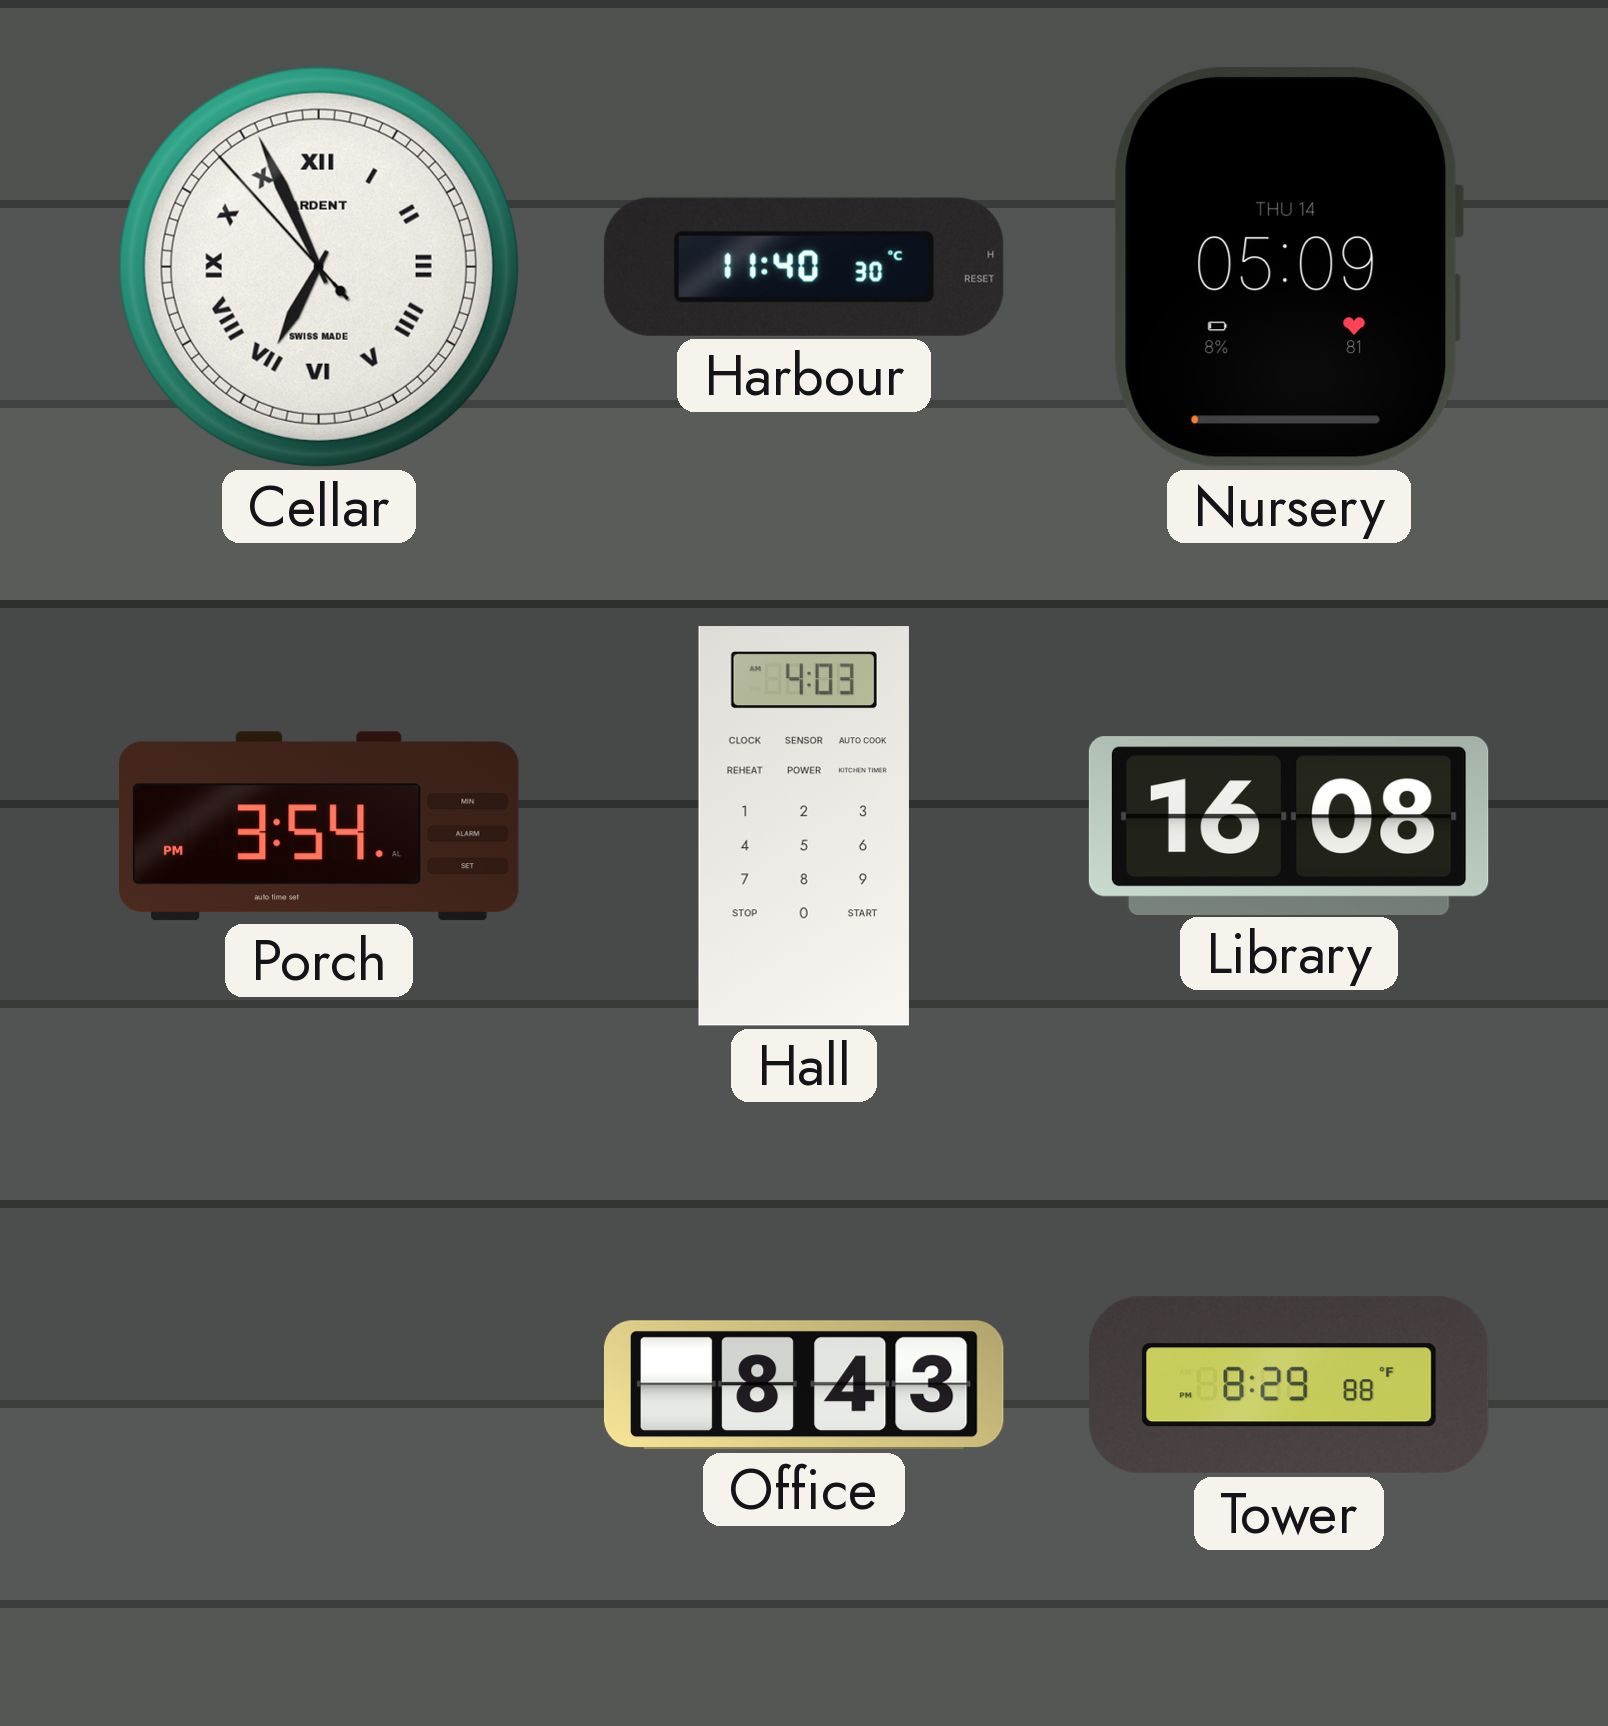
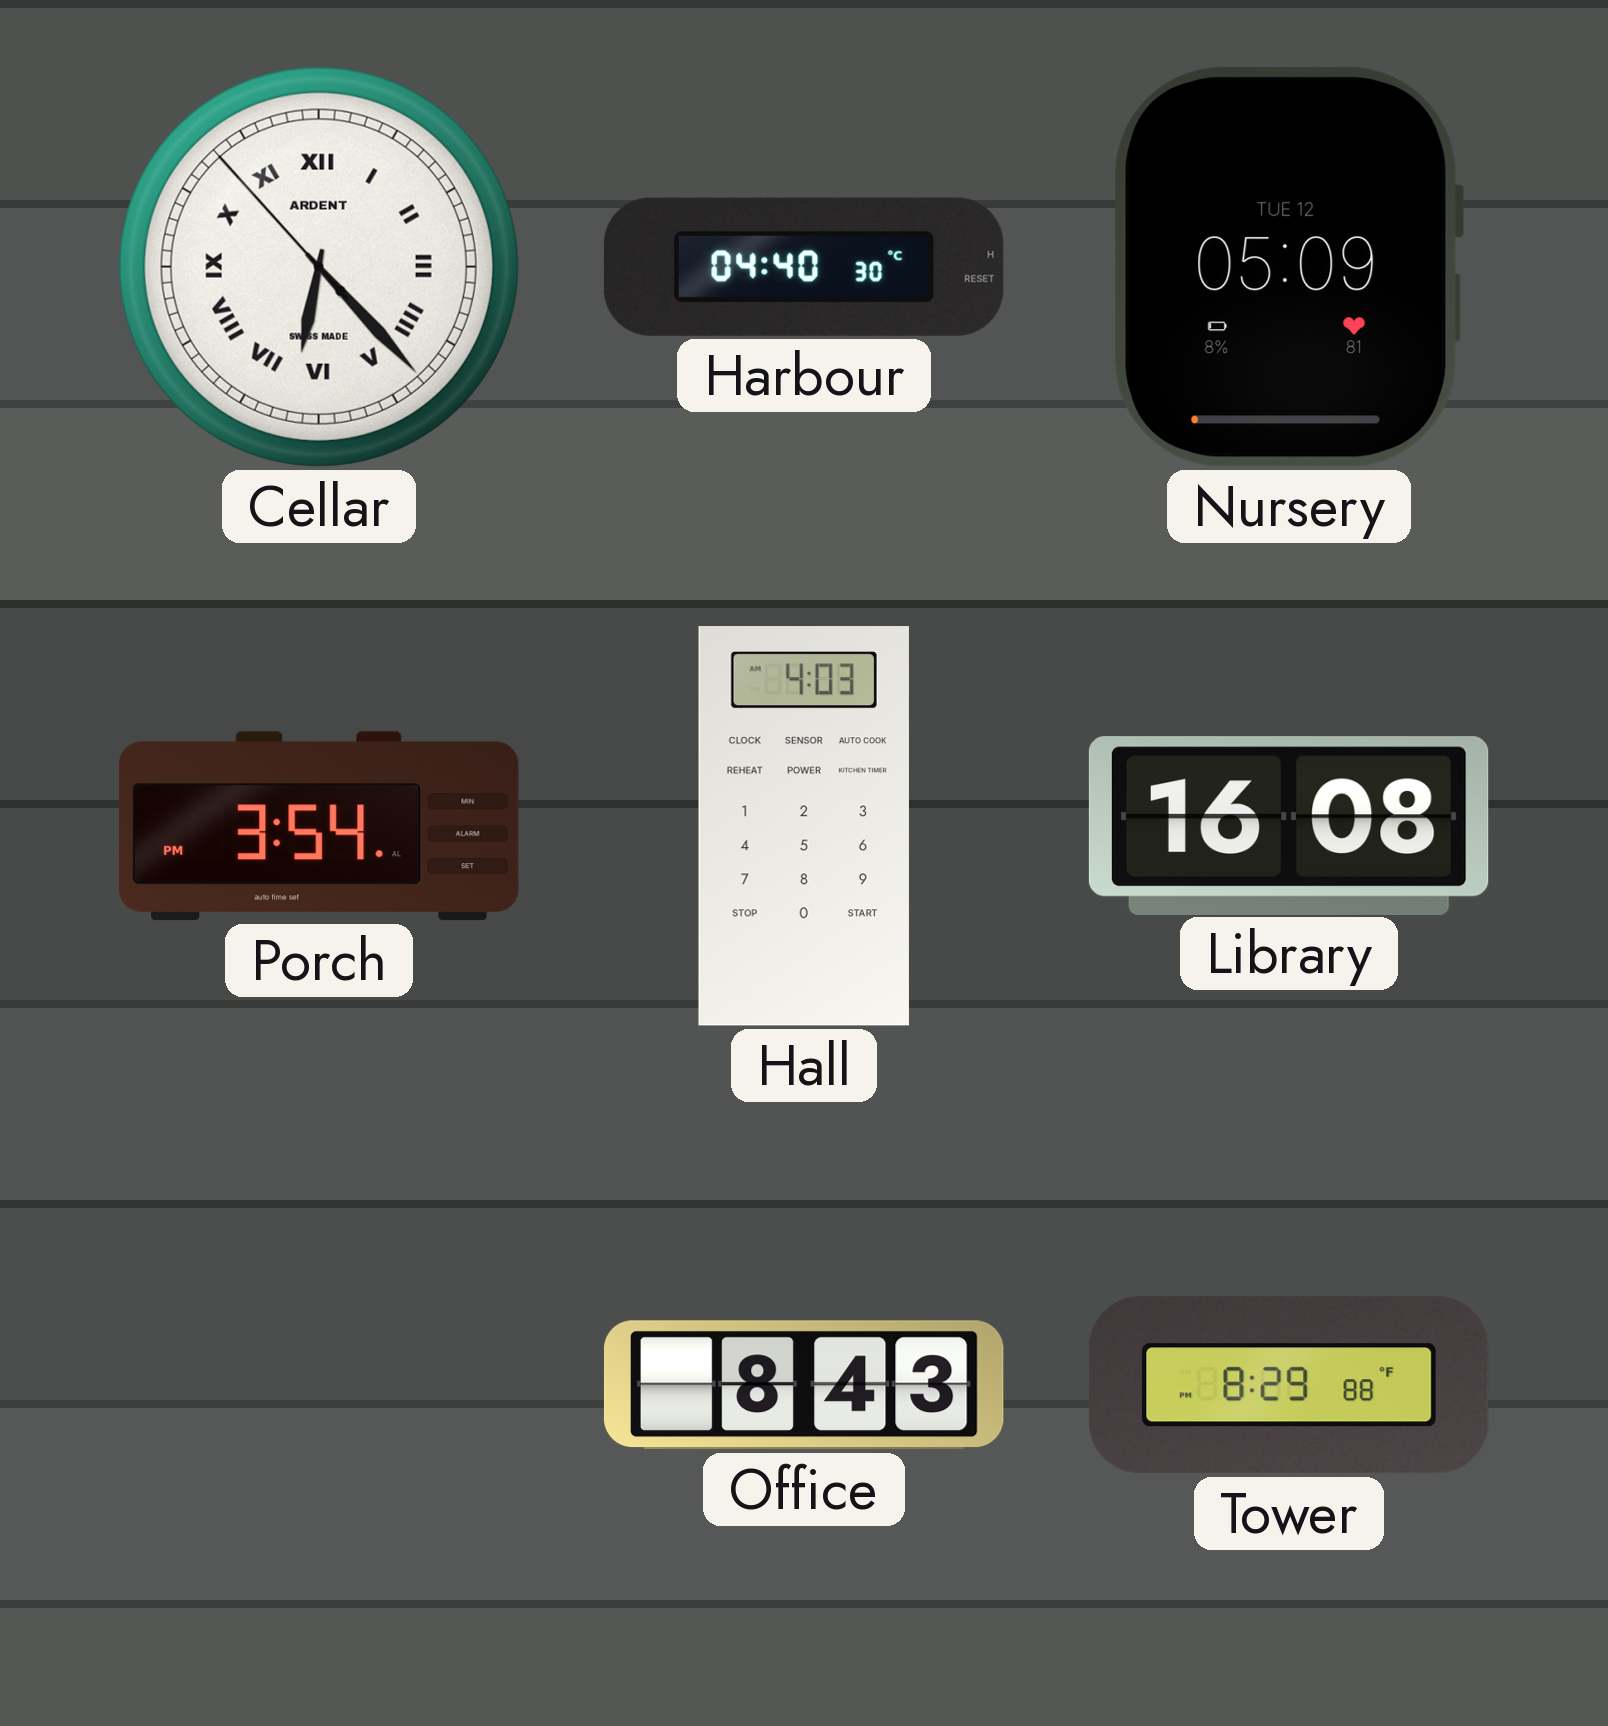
Cellar: 6:55 -> 6:22 (319, 267)
Harbour: 11:40 -> 04:40 (804, 267)
Nursery date: THU 14 -> TUE 12 (1289, 267)
